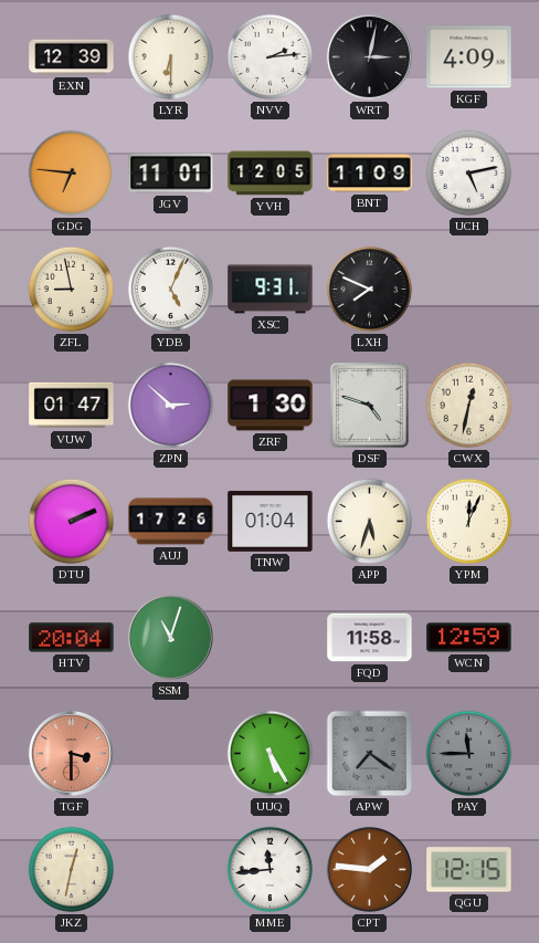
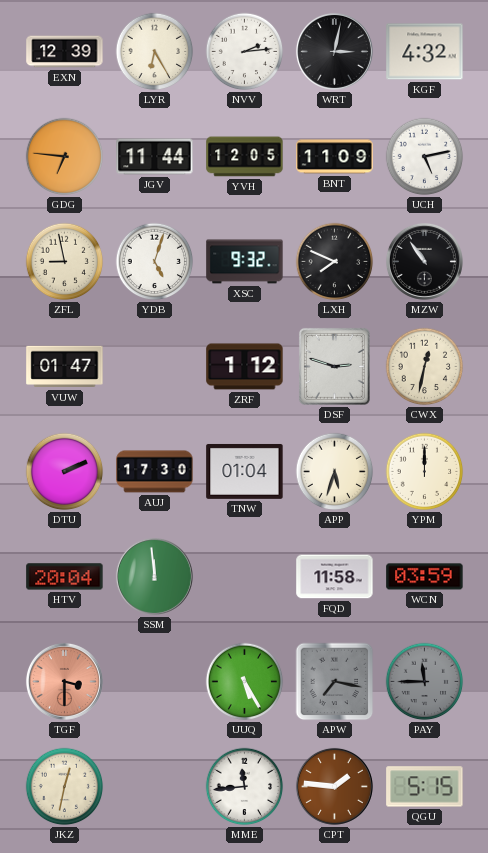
LYR: 6:30 -> 6:25 (155, 52)
KGF: 4:09 -> 4:32 (425, 52)
JGV: 11:01 -> 11:44 (155, 157)
YDB: 5:04 -> 5:03 (155, 262)
XSC: 9:31 -> 9:32 (245, 262)
MZW: none -> 10:54 (424, 261)
ZPN: 2:52 -> none (171, 406)
ZRF: 1:30 -> 1:12 (245, 367)
DSF: 4:48 -> 2:48 (334, 366)
AUJ: 17:26 -> 17:30 (155, 472)
YPM: 12:04 -> 12:00 (425, 472)
SSM: 11:03 -> 11:59 (154, 576)
WCN: 12:59 -> 03:59 (425, 577)
APW: 7:21 -> 7:17 (335, 682)
QGU: 12:15 -> 5:15 (425, 787)
